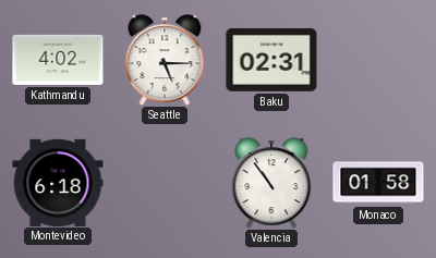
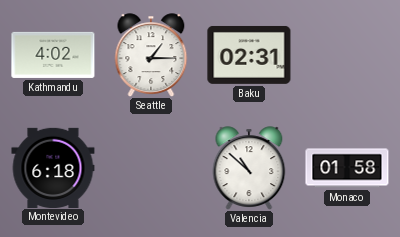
Seattle: 5:15 -> 1:15 (151, 55)
Valencia: 10:54 -> 10:52 (249, 168)
